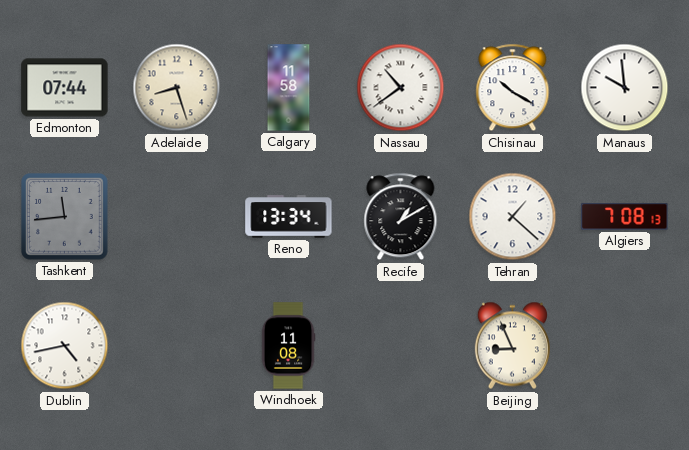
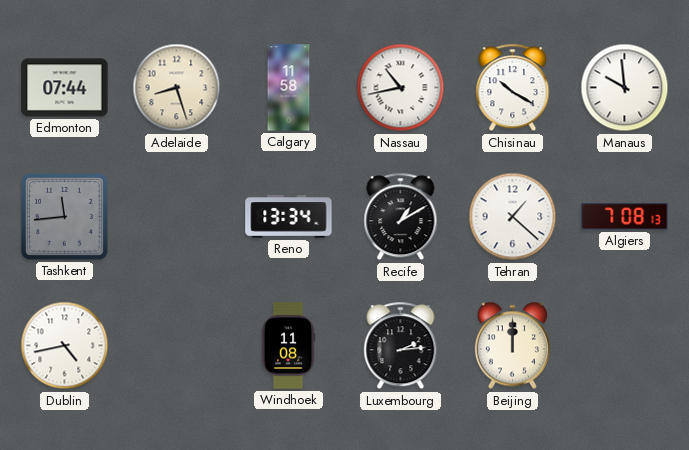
Nassau: 10:39 -> 10:43 (401, 88)
Luxembourg: none -> 2:14 (401, 346)
Beijing: 8:56 -> 12:00 (512, 346)
